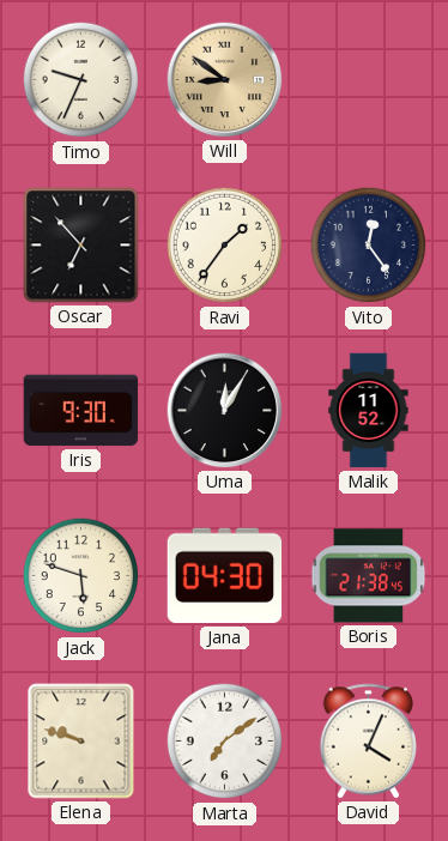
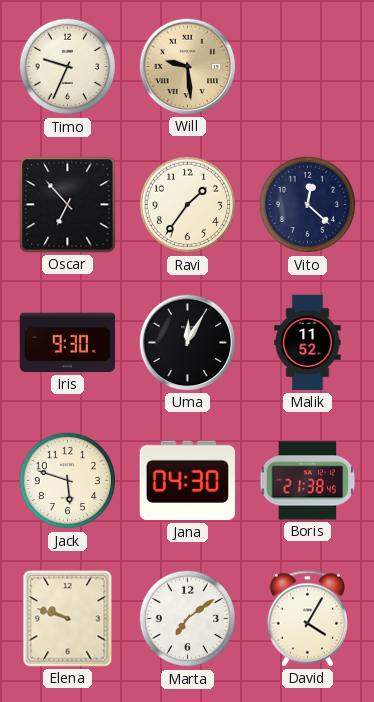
Will: 8:51 -> 9:29 (188, 67)
Vito: 12:24 -> 12:22 (308, 205)
David: 4:04 -> 4:05 (308, 619)
